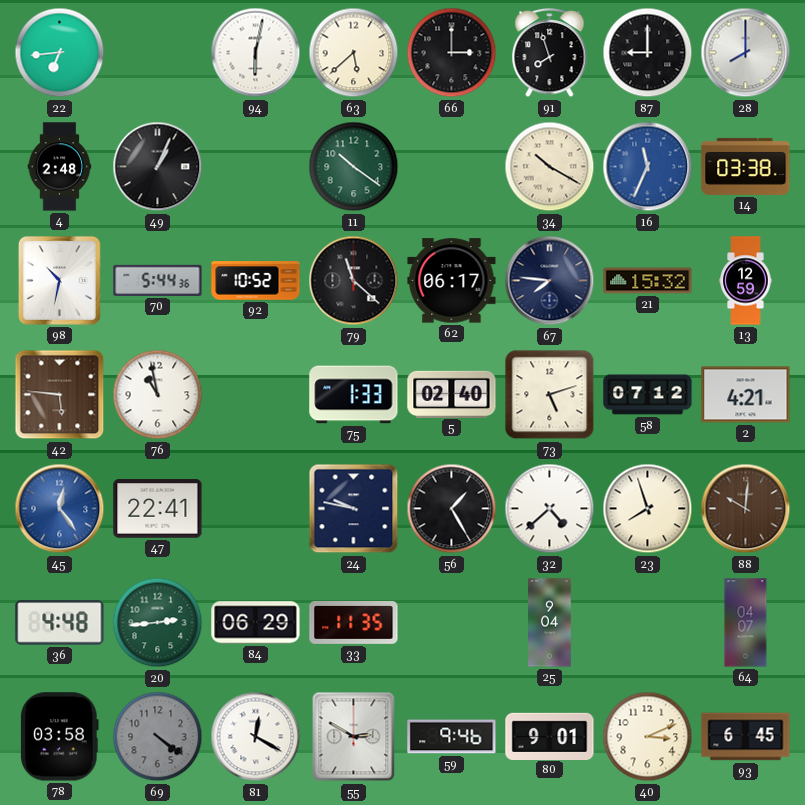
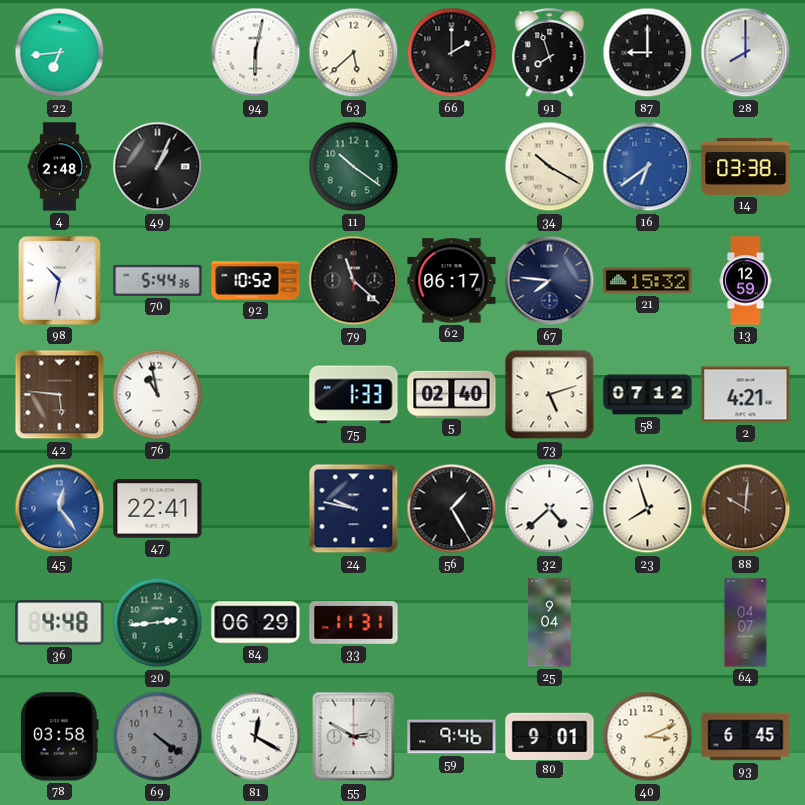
66: 3:00 -> 2:00 (452, 53)
16: 11:34 -> 6:39 (648, 167)
33: 11:35 -> 11:31 (354, 623)
